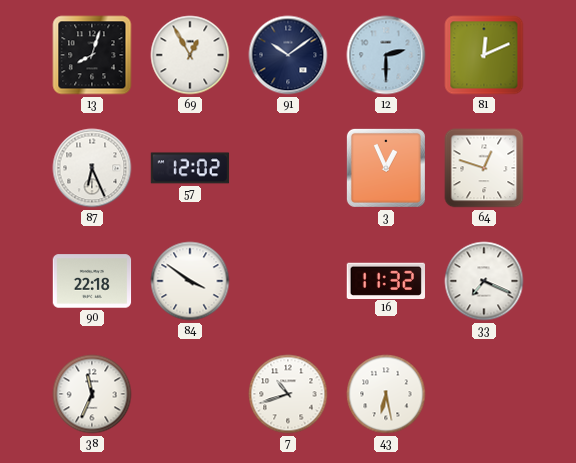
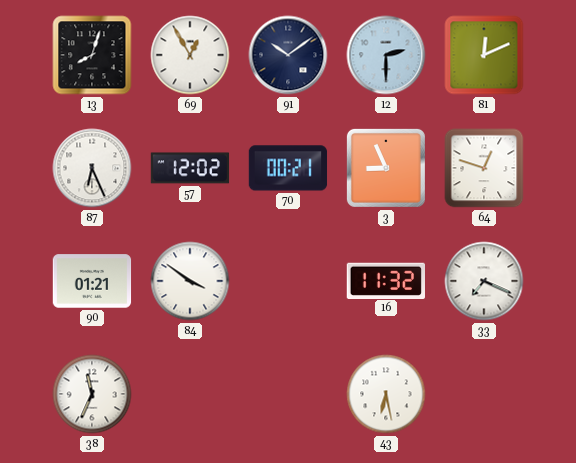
70: none -> 00:21 (288, 168)
3: 12:56 -> 8:56 (386, 168)
90: 22:18 -> 01:21 (92, 281)
7: 10:42 -> none (288, 394)
